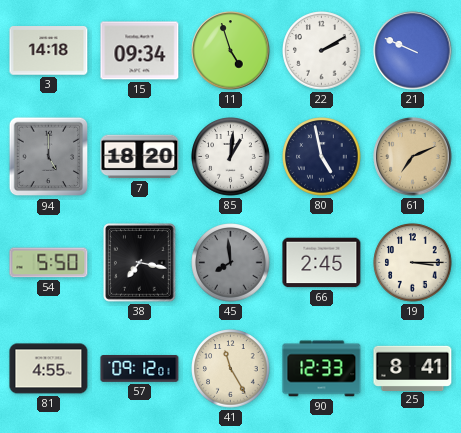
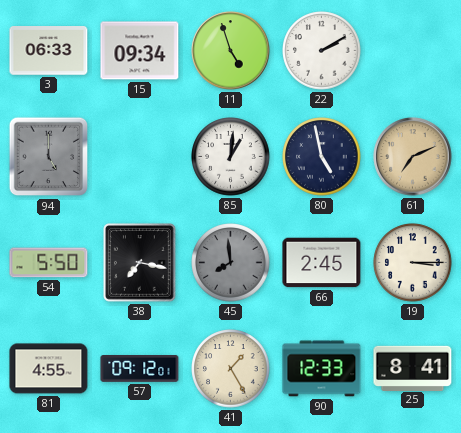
3: 14:18 -> 06:33 (49, 51)
21: 9:49 -> none (413, 51)
7: 18:20 -> none (140, 157)
41: 11:25 -> 1:25 (231, 369)
